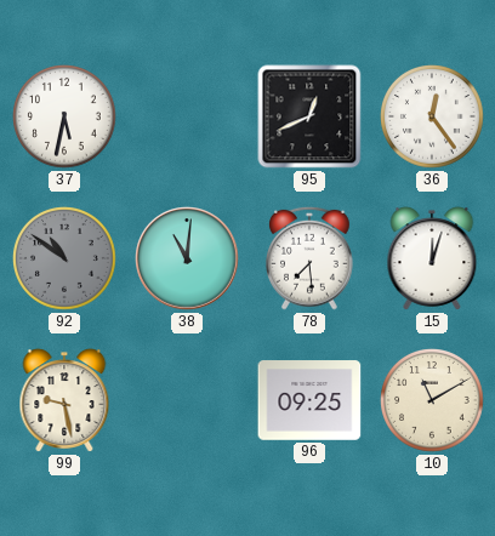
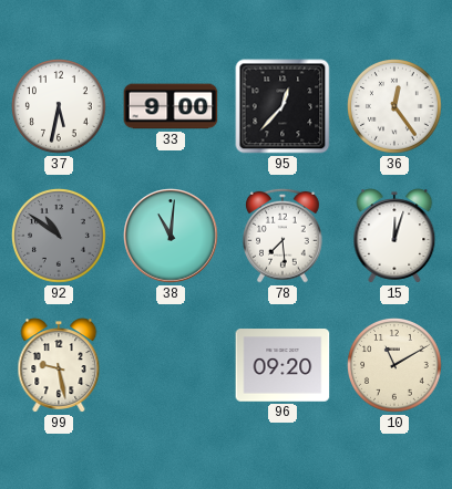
33: none -> 9:00 (171, 106)
95: 12:41 -> 12:37 (282, 106)
96: 09:25 -> 09:20 (282, 365)
